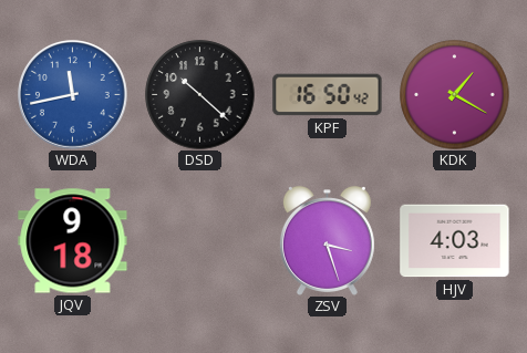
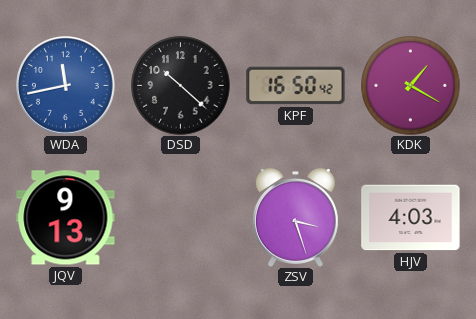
JQV: 9:18 -> 9:13 (66, 218)
